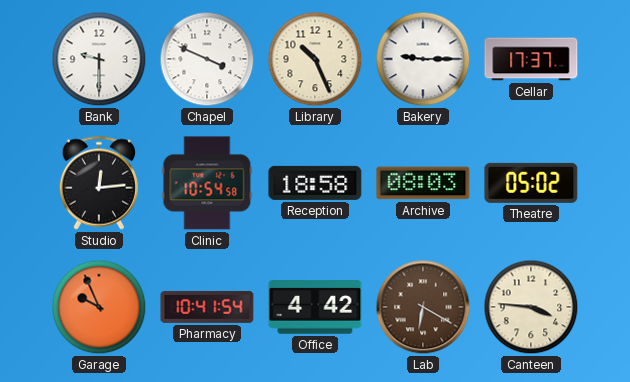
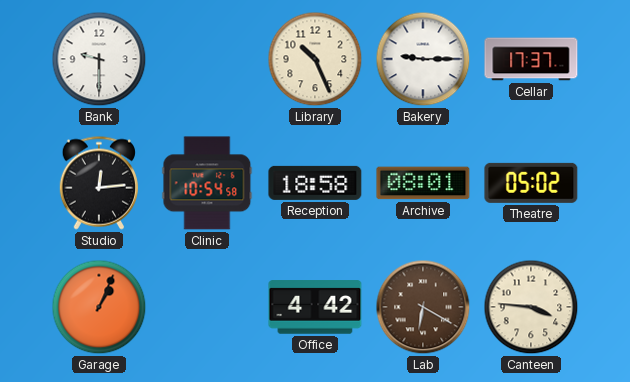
Chapel: 3:49 -> none (207, 59)
Archive: 08:03 -> 08:01 (423, 183)
Garage: 9:56 -> 1:04 (99, 307)
Pharmacy: 10:41 -> none (207, 307)
